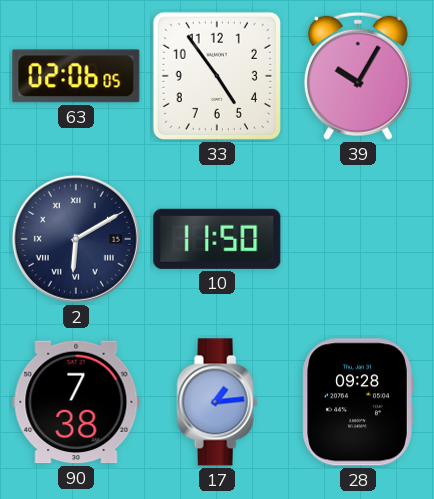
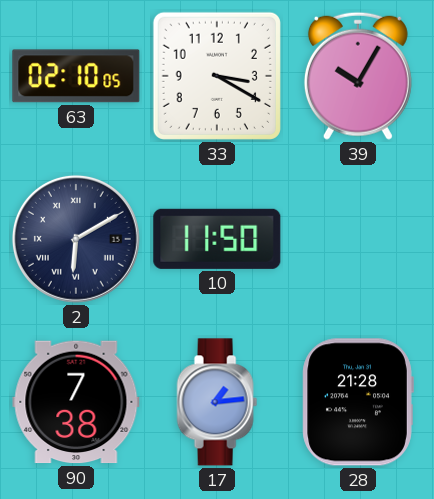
63: 02:06 -> 02:10 (76, 76)
33: 4:54 -> 3:20 (217, 76)
28: 09:28 -> 21:28 (358, 402)
